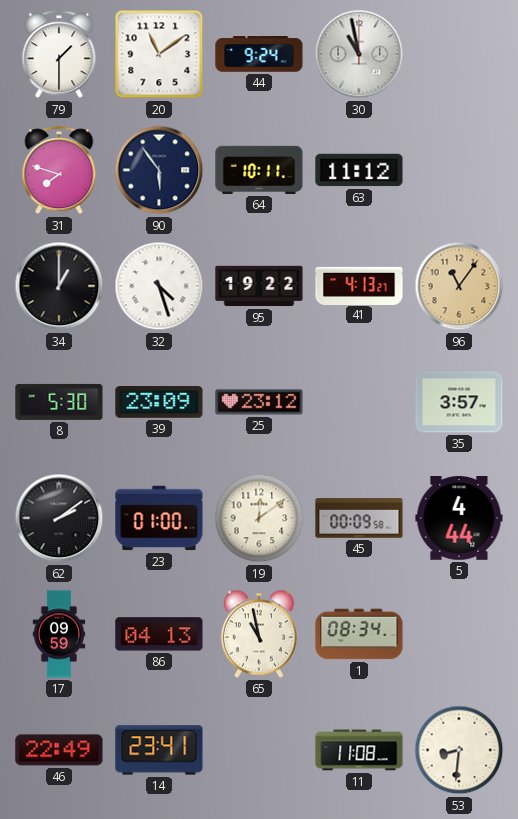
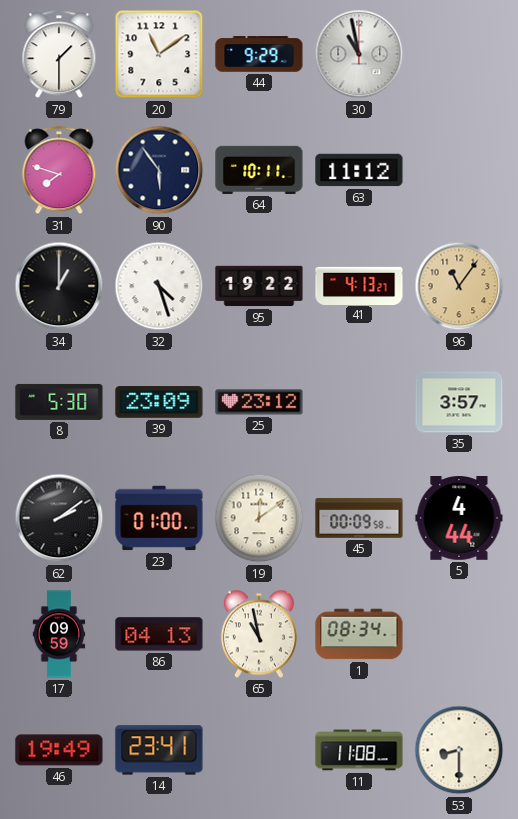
44: 9:24 -> 9:29 (259, 54)
46: 22:49 -> 19:49 (59, 750)
53: 8:31 -> 8:30 (459, 750)
